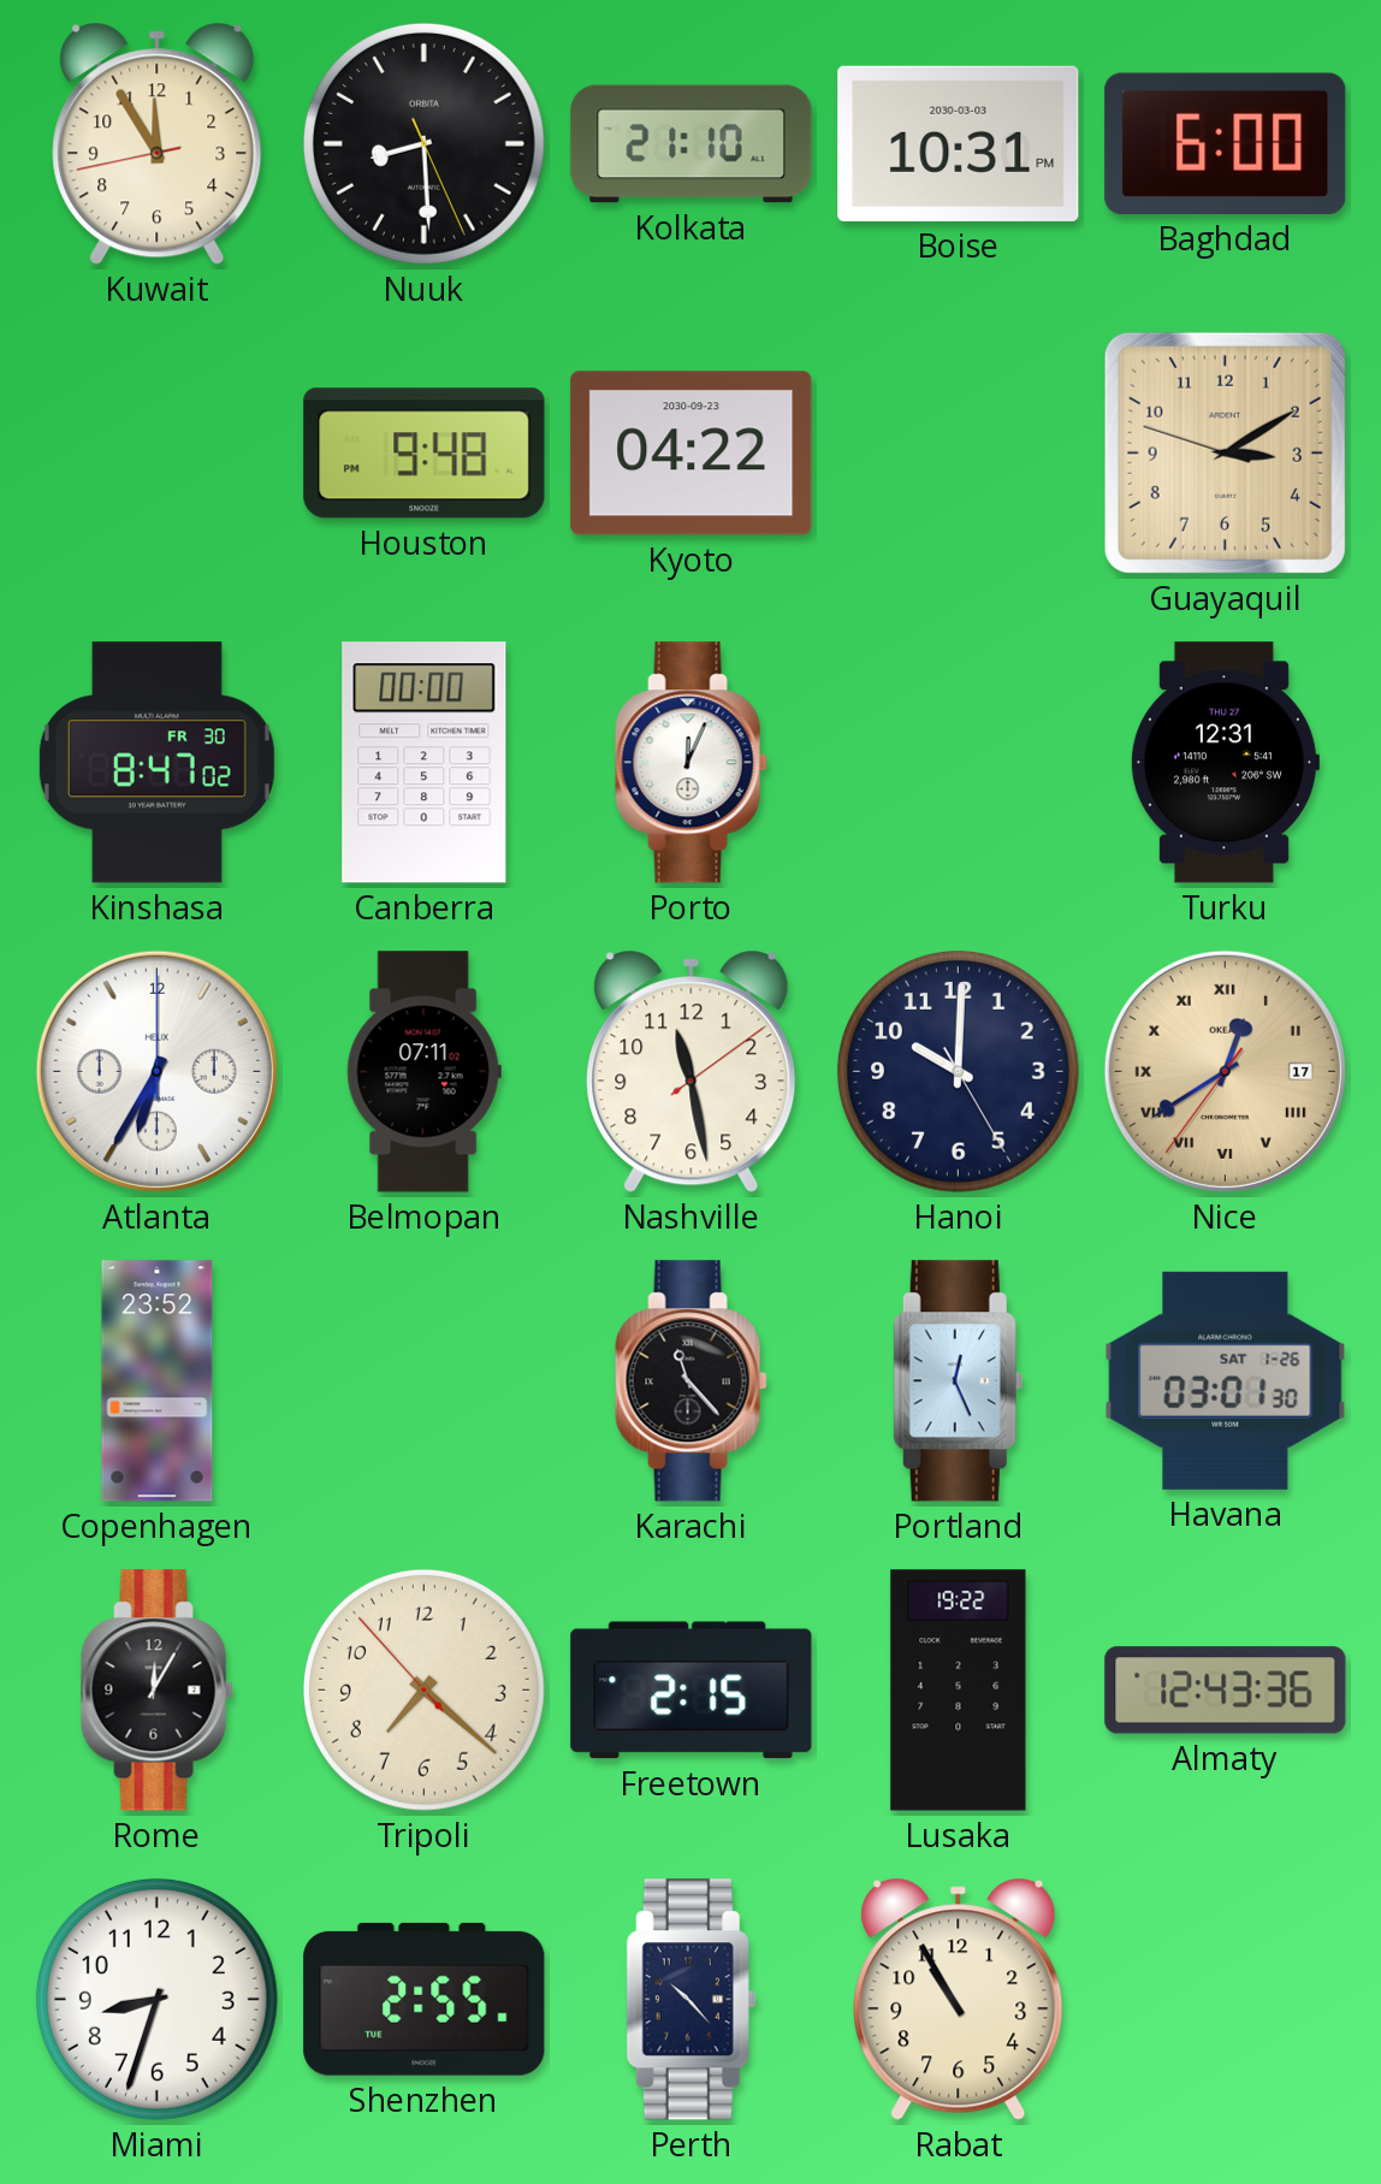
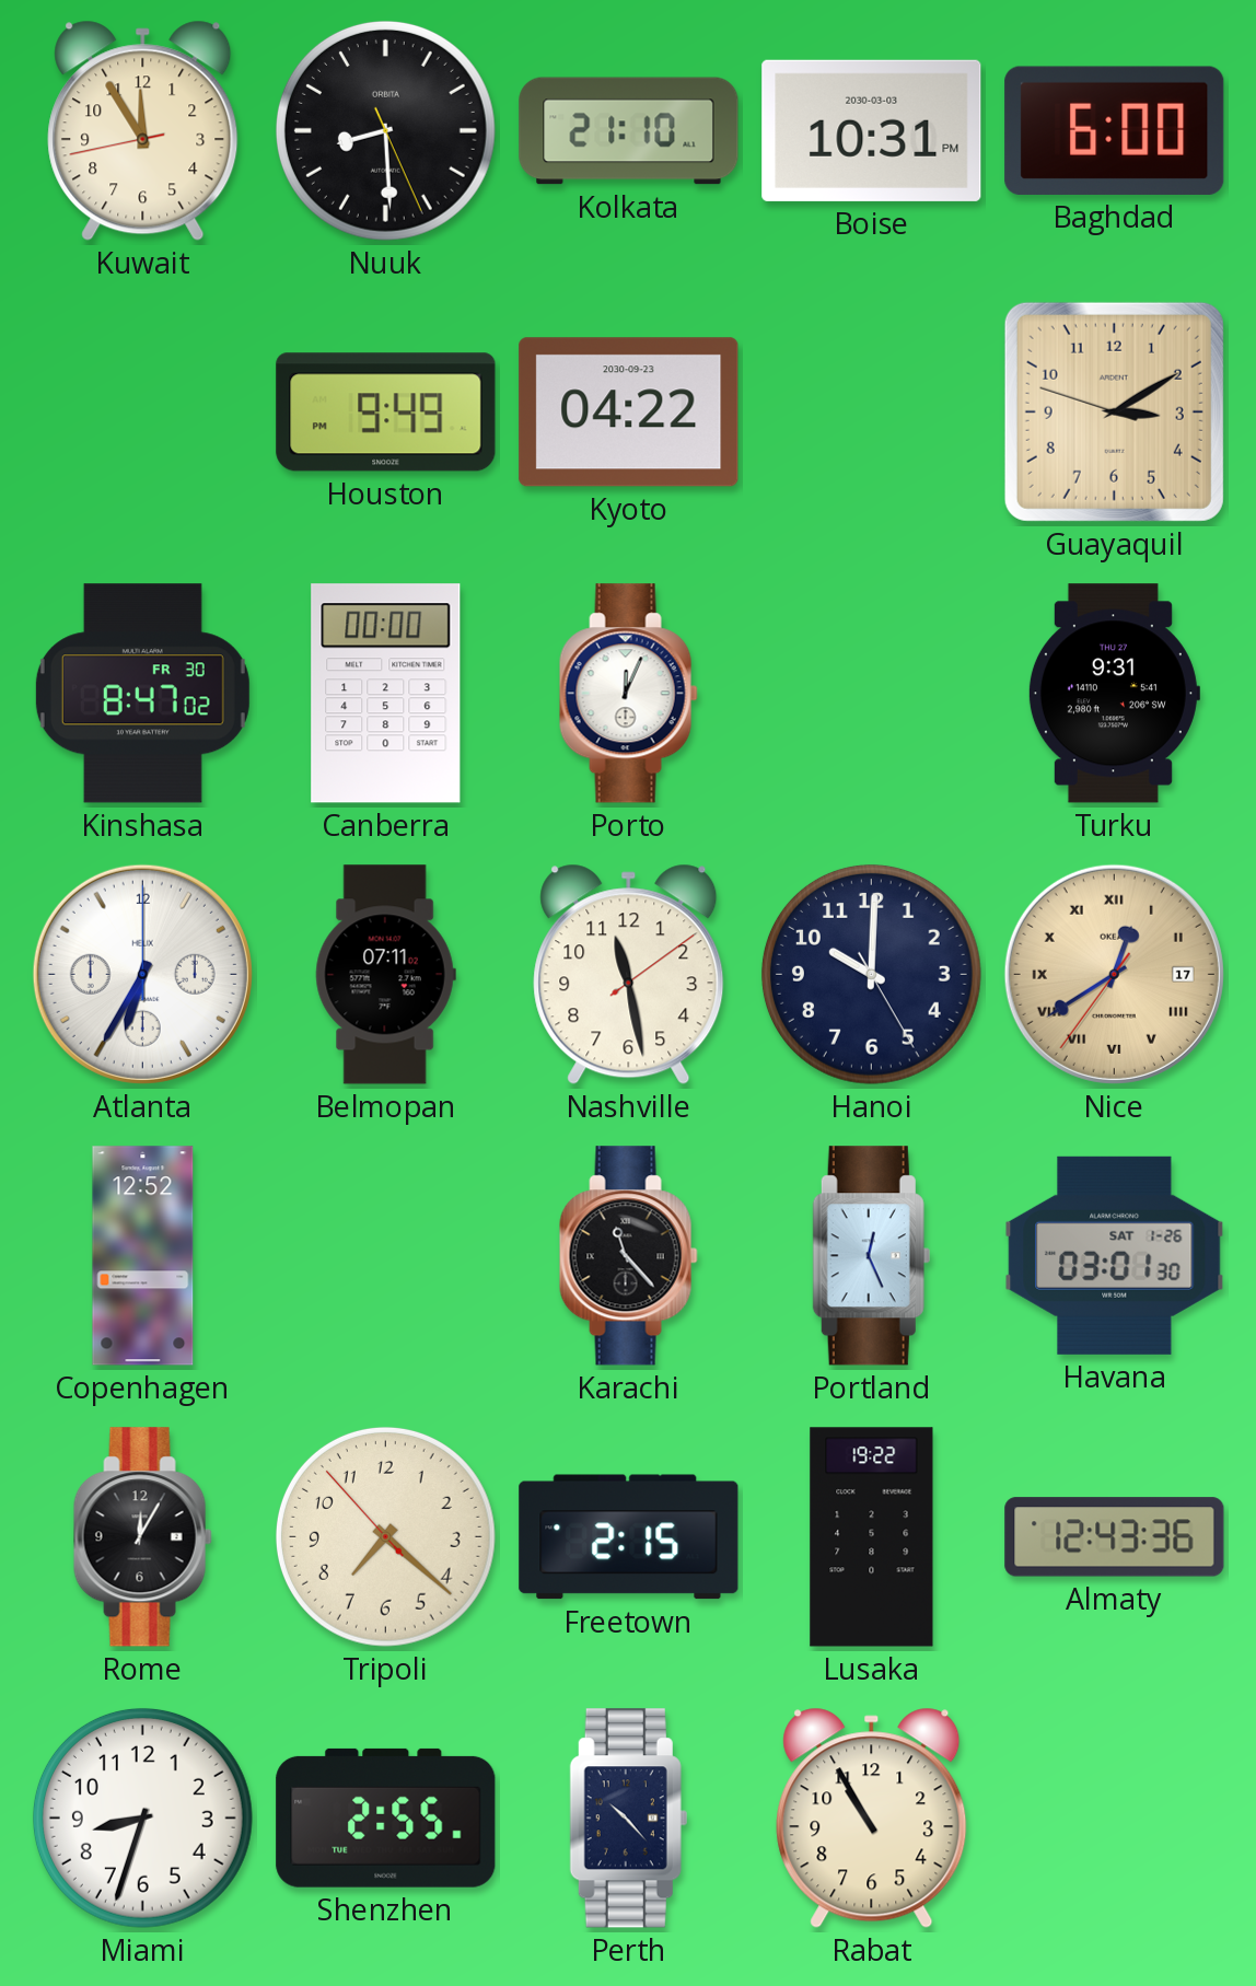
Houston: 9:48 -> 9:49 (386, 413)
Turku: 12:31 -> 9:31 (1114, 694)
Copenhagen: 23:52 -> 12:52 (143, 1256)
